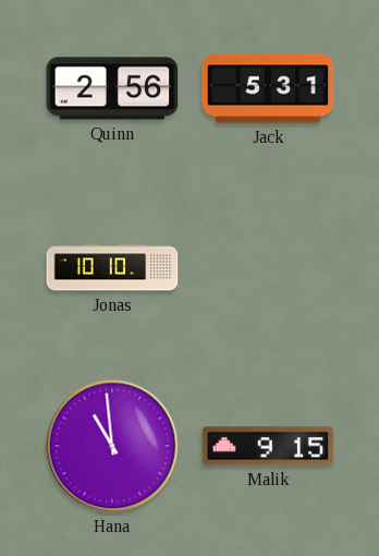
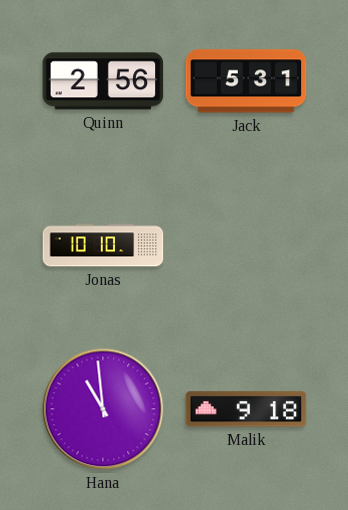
Malik: 9:15 -> 9:18 (246, 409)
